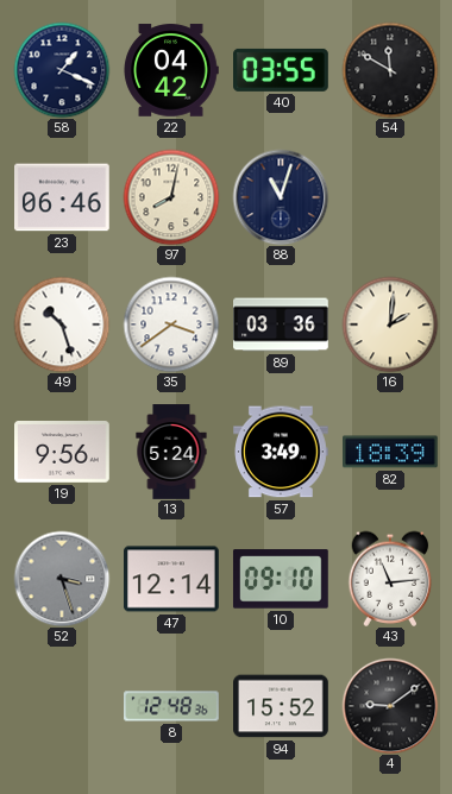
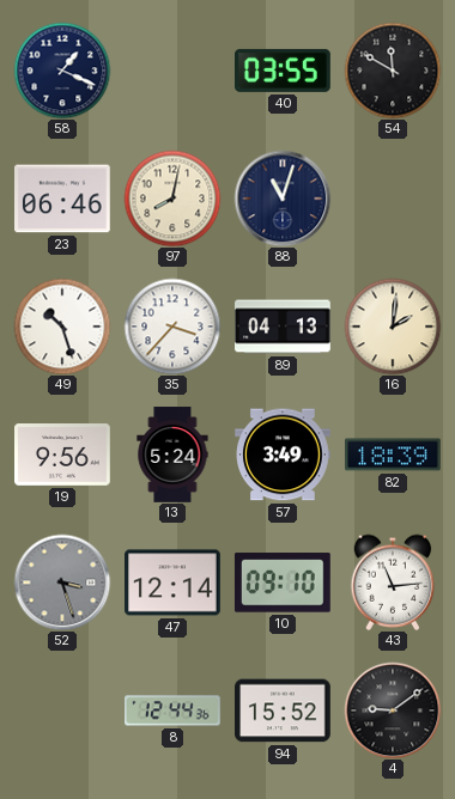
22: 04:42 -> none (171, 70)
35: 3:39 -> 3:37 (172, 327)
89: 03:36 -> 04:13 (283, 327)
8: 12:48 -> 12:44 (174, 710)
